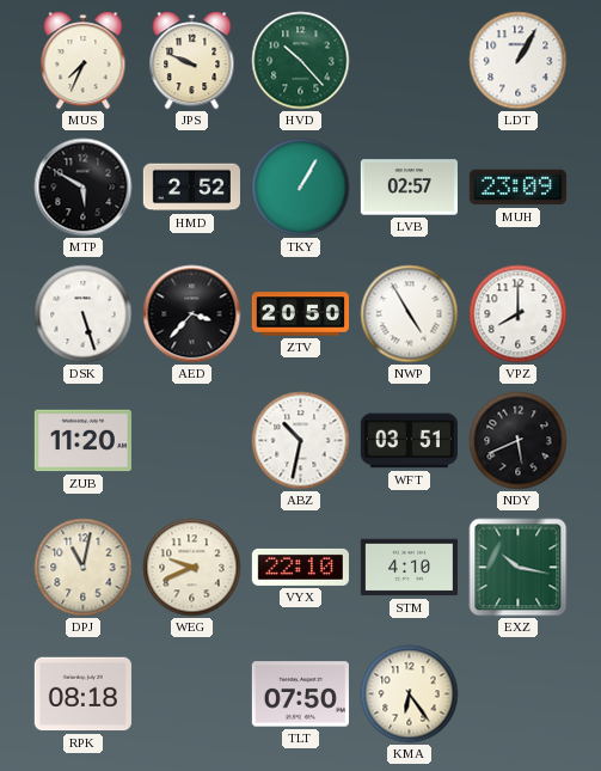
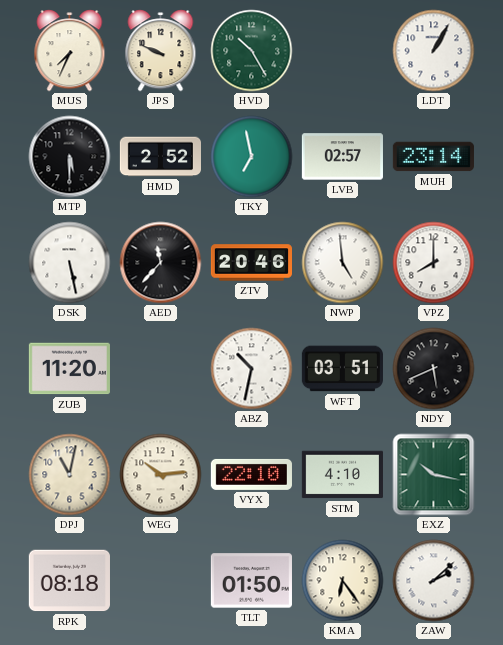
HVD: 10:23 -> 10:25 (252, 51)
MTP: 5:50 -> 5:30 (70, 157)
TKY: 1:05 -> 6:58 (252, 157)
MUH: 23:09 -> 23:14 (433, 157)
DSK: 5:27 -> 5:28 (70, 263)
AED: 3:37 -> 11:37 (161, 263)
ZTV: 20:50 -> 20:46 (251, 263)
NWP: 4:55 -> 4:59 (343, 263)
WEG: 9:41 -> 10:14 (161, 475)
TLT: 07:50 -> 01:50 (251, 581)
ZAW: none -> 2:08 (434, 581)
